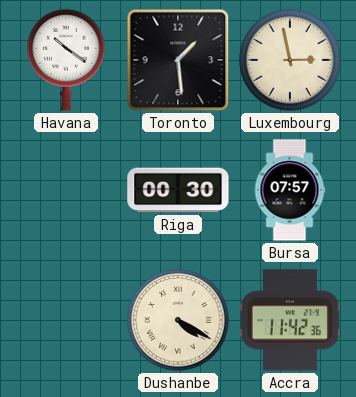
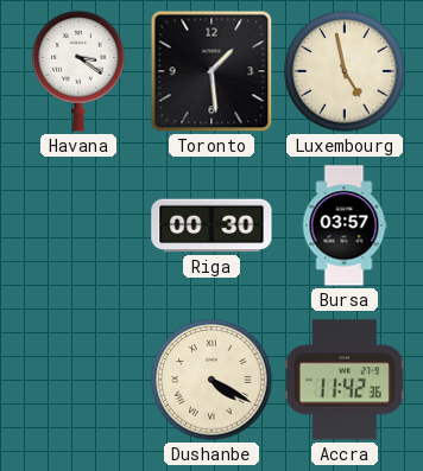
Havana: 10:21 -> 3:21 (78, 71)
Luxembourg: 2:58 -> 4:58 (345, 71)
Bursa: 07:57 -> 03:57 (345, 225)
